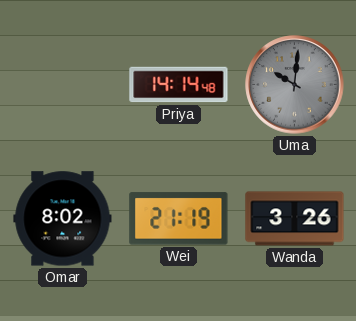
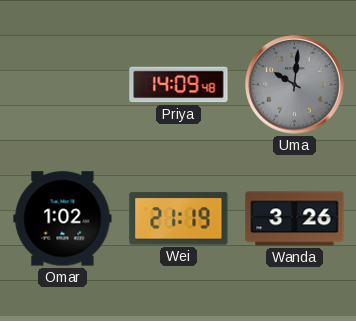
Priya: 14:14 -> 14:09 (179, 85)
Omar: 8:02 -> 1:02 (63, 219)
